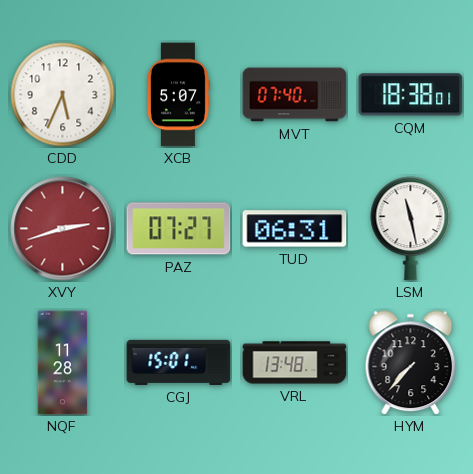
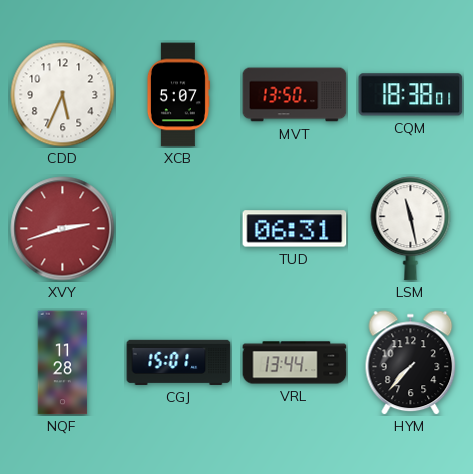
MVT: 07:40 -> 13:50 (295, 95)
PAZ: 07:27 -> none (179, 229)
VRL: 13:48 -> 13:44 (295, 363)
